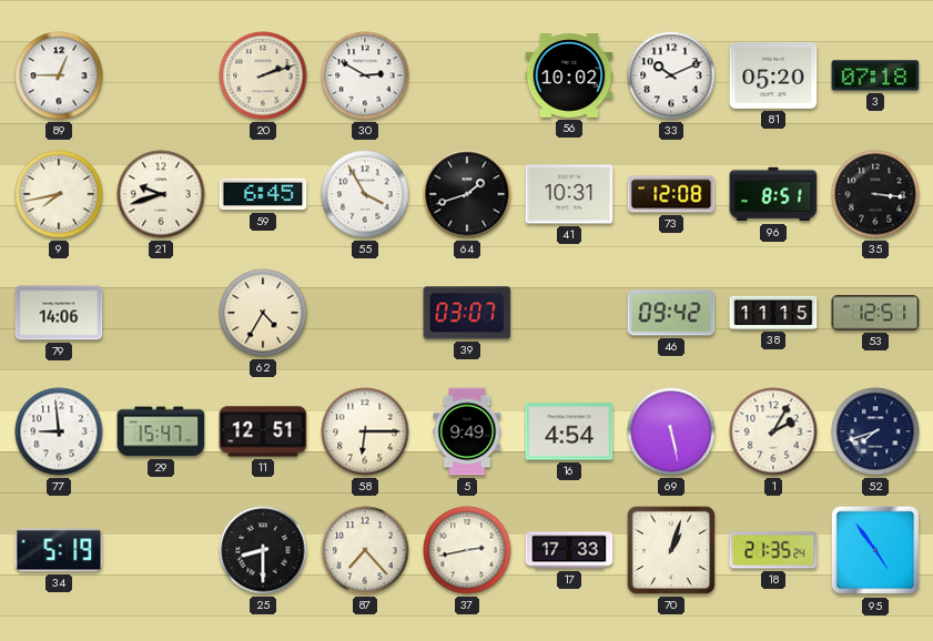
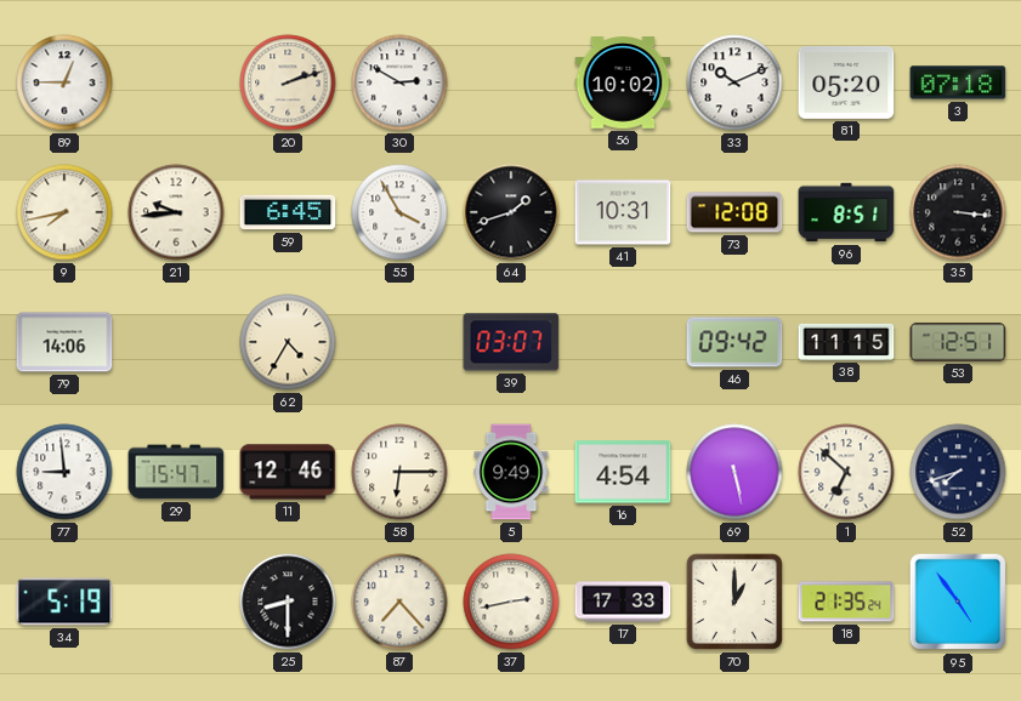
21: 9:42 -> 9:44 (176, 212)
11: 12:51 -> 12:46 (288, 472)
1: 2:05 -> 6:52 (846, 472)
70: 1:03 -> 1:00 (734, 602)
